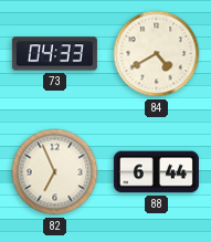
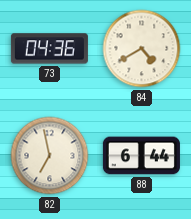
73: 04:33 -> 04:36 (49, 49)
82: 6:56 -> 6:58 (50, 156)
